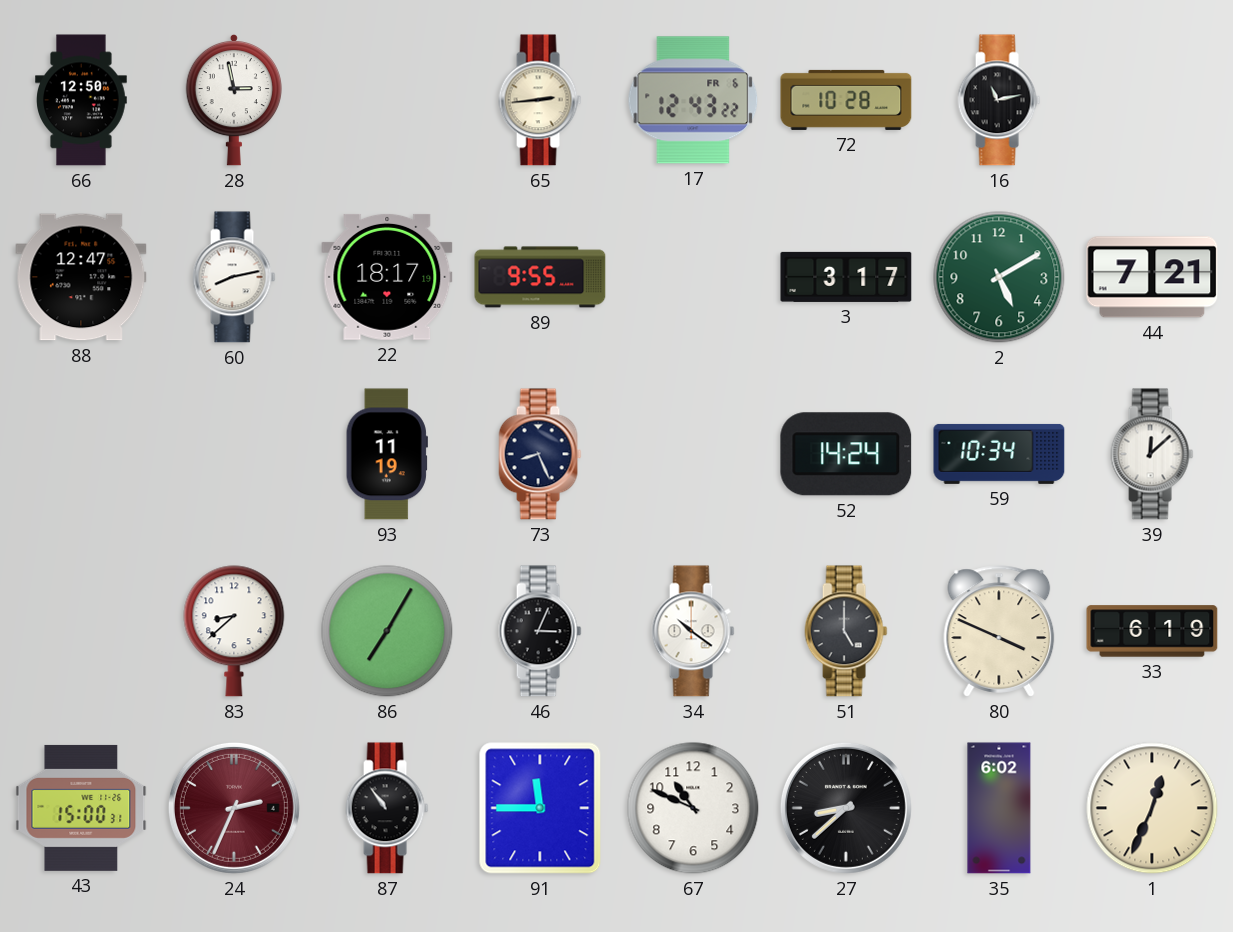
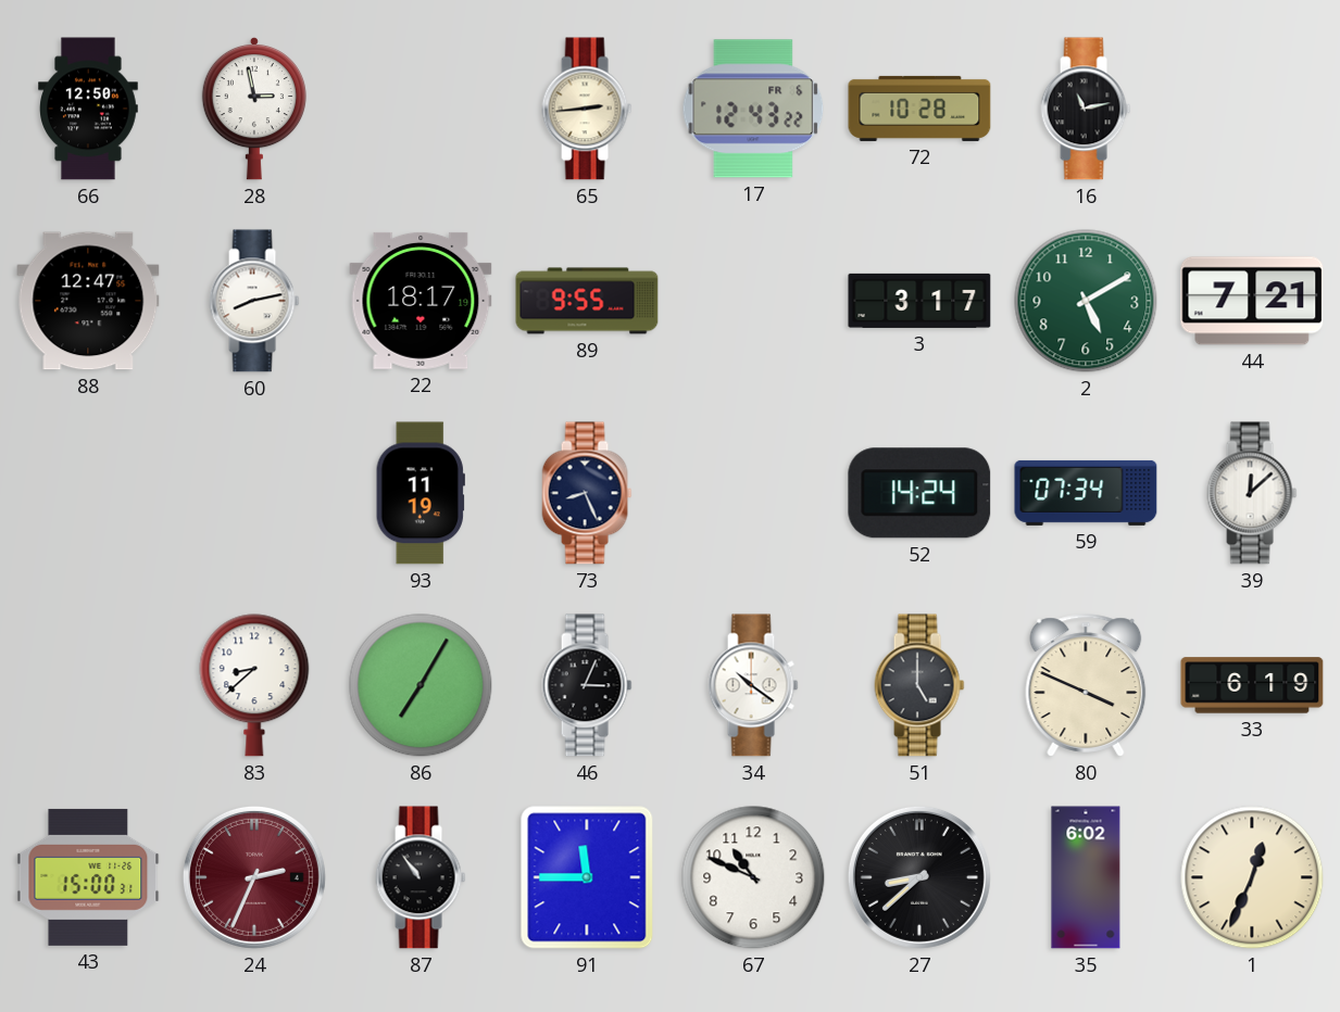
59: 10:34 -> 07:34 (1086, 493)
